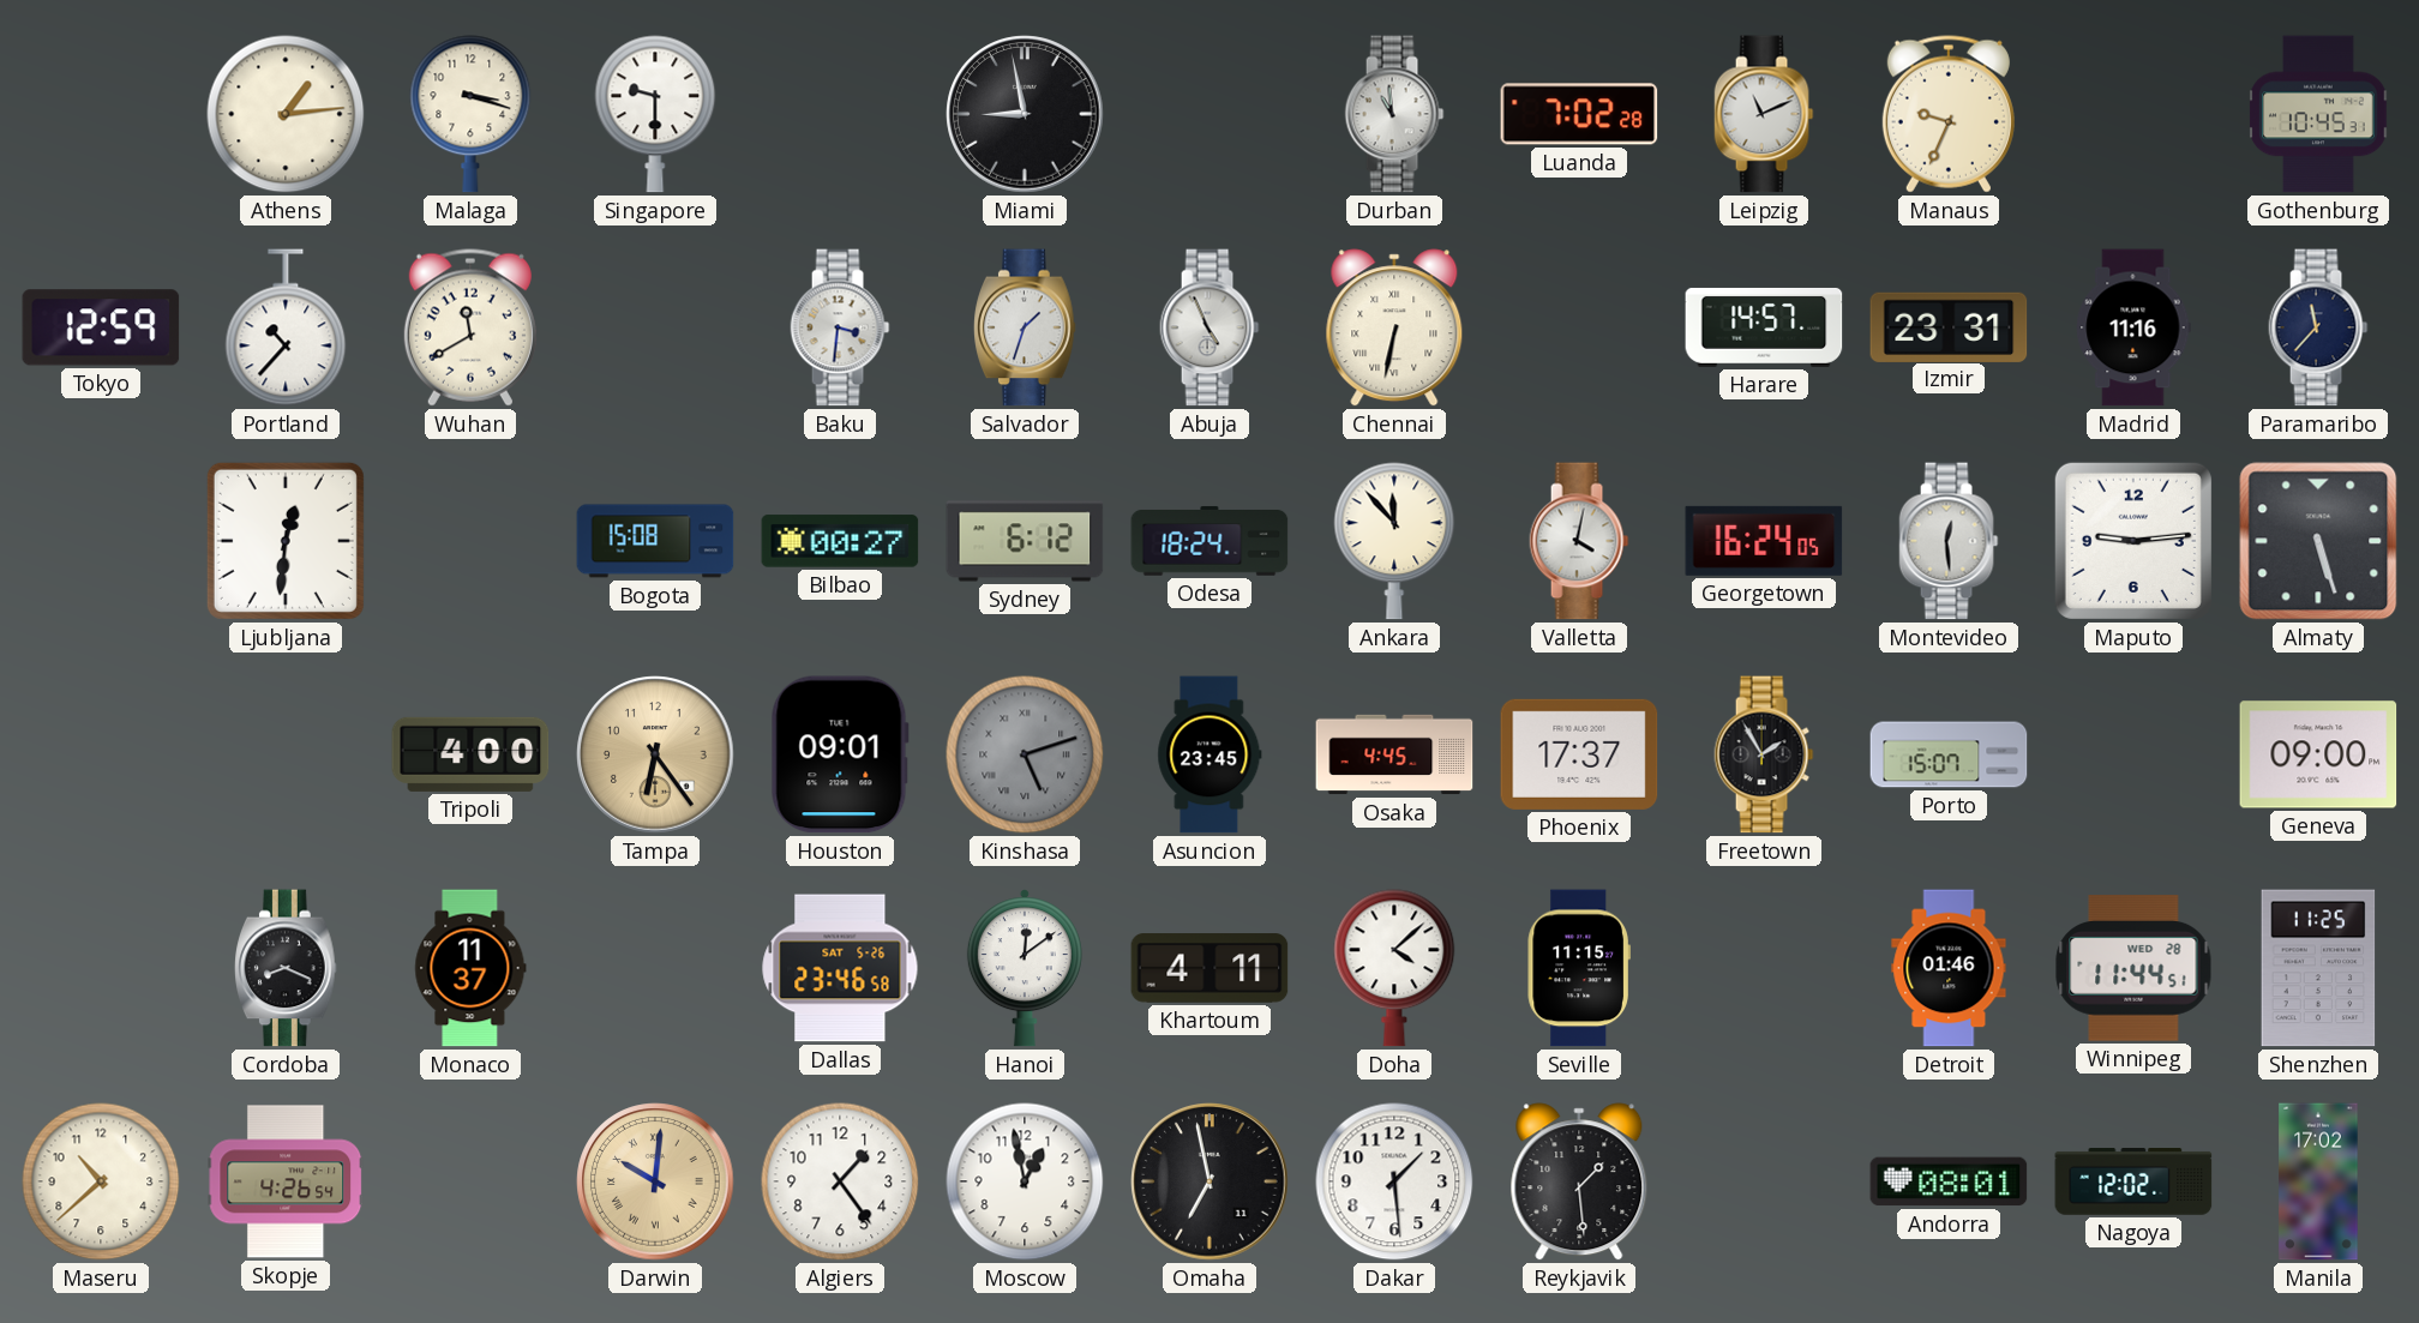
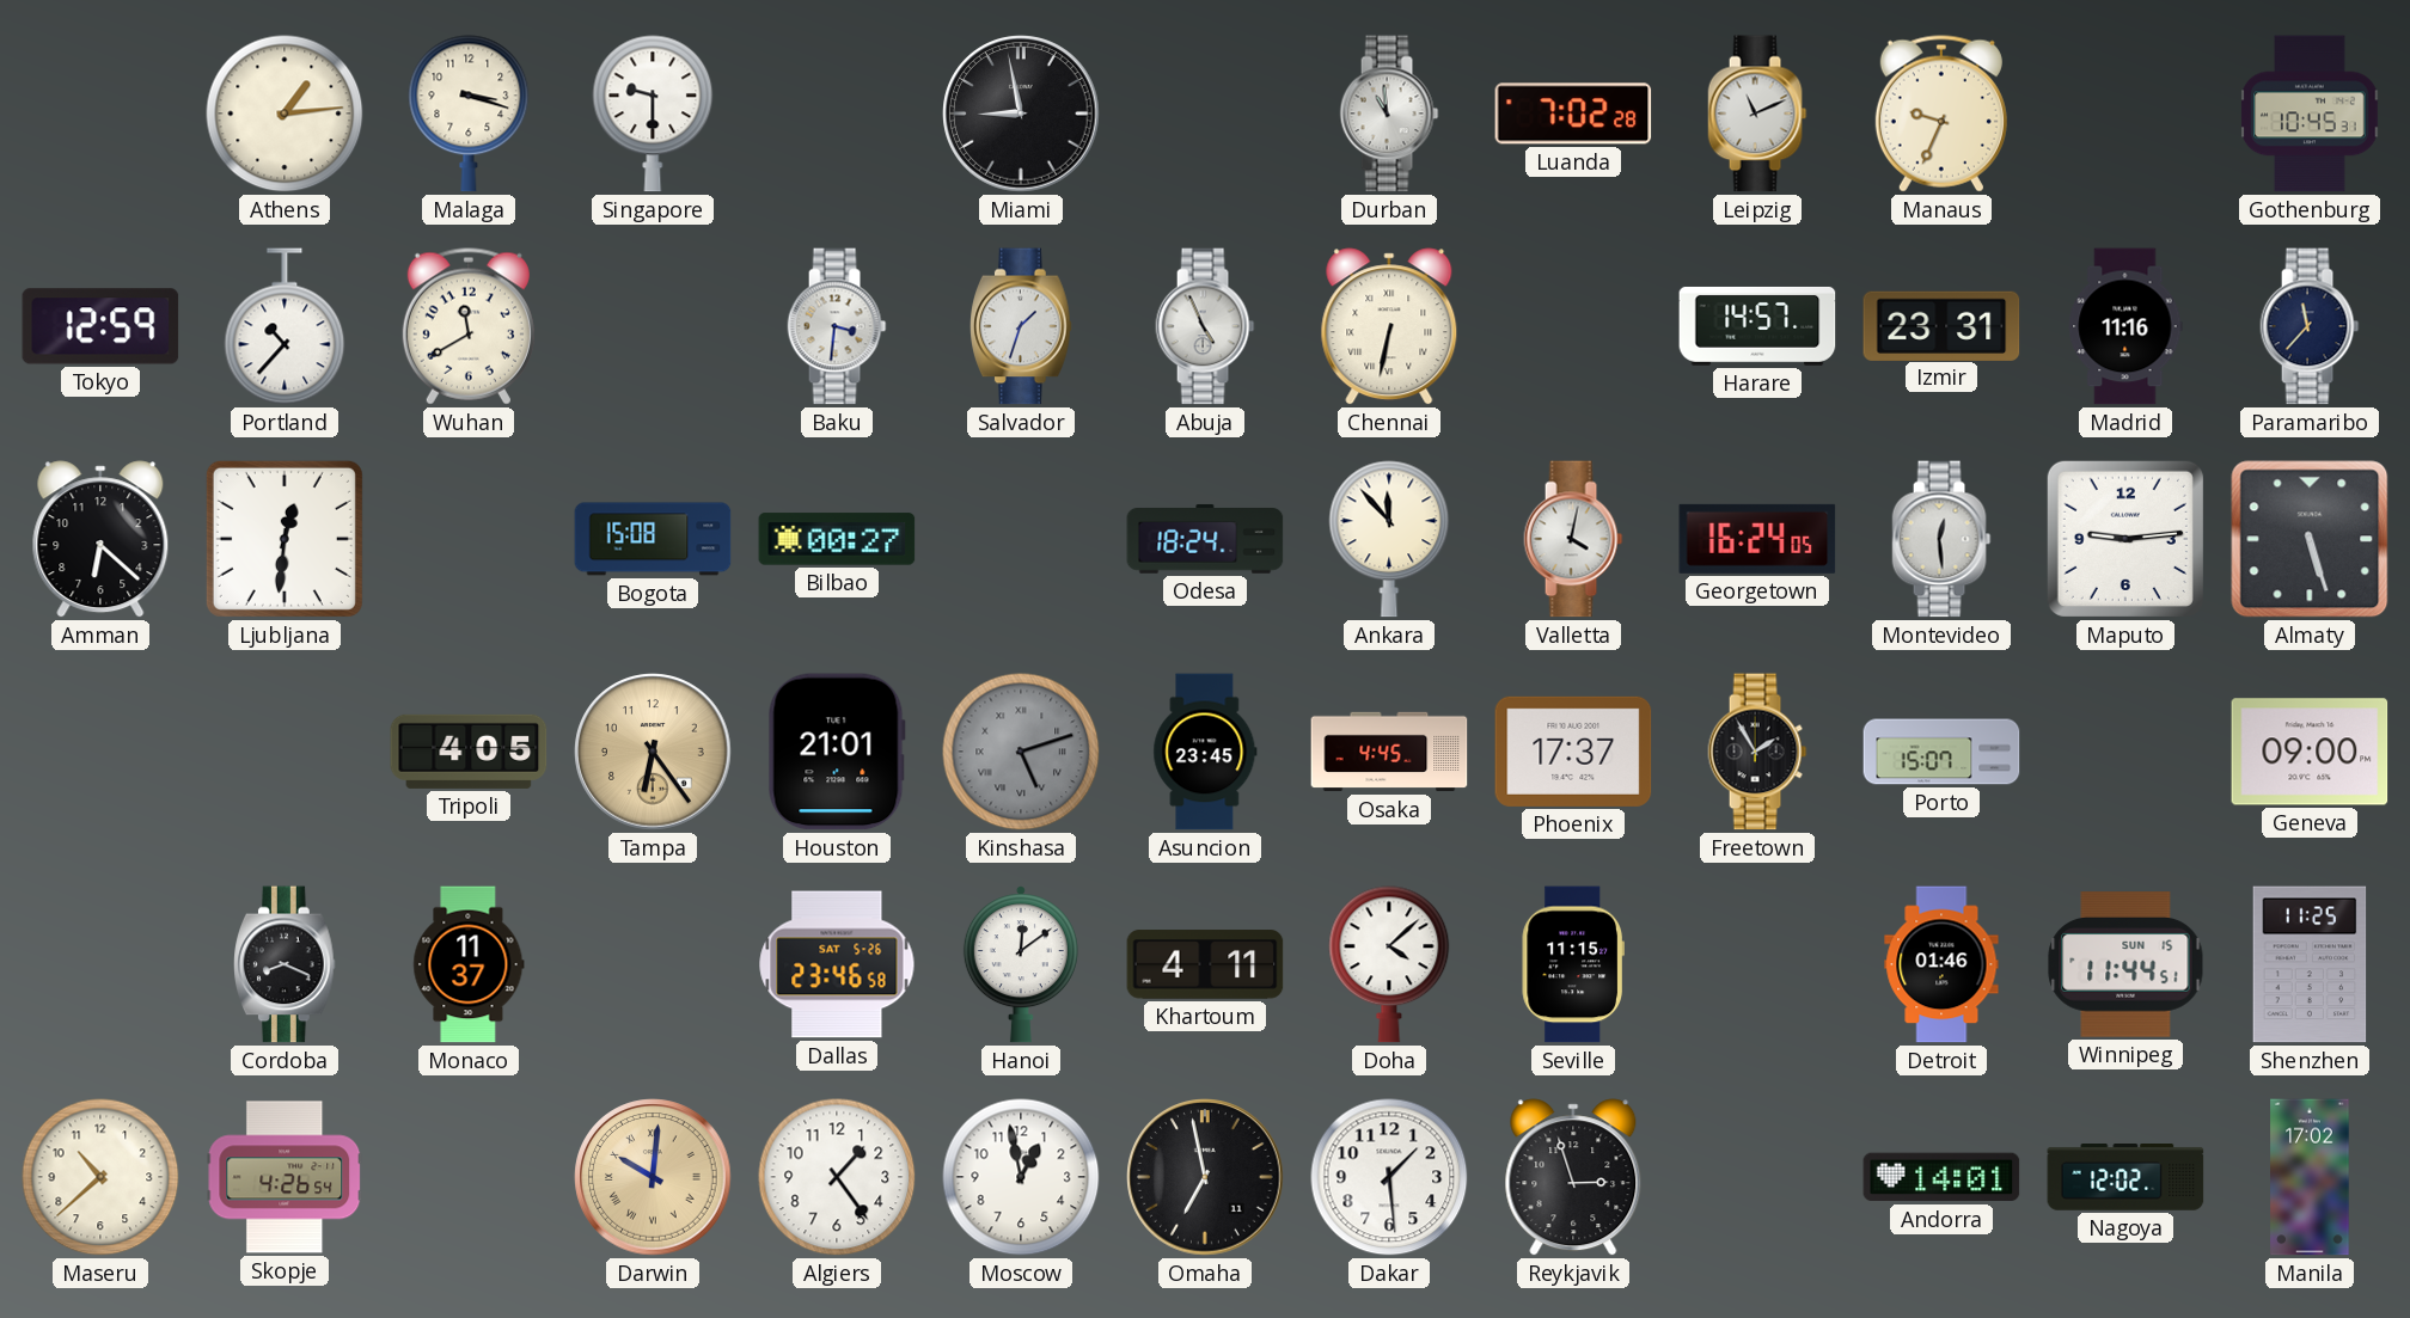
Amman: none -> 6:22 (100, 539)
Sydney: 6:12 -> none (1025, 541)
Tripoli: 4:00 -> 4:05 (469, 752)
Houston: 09:01 -> 21:01 (837, 752)
Winnipeg date: WED 28 -> SUN 15 (2125, 964)
Reykjavik: 1:29 -> 2:57 (1573, 1177)
Andorra: 08:01 -> 14:01 (1941, 1177)
